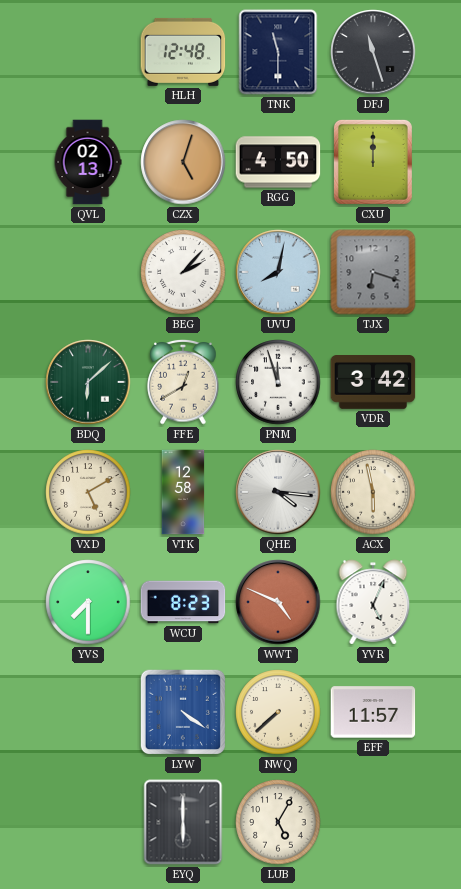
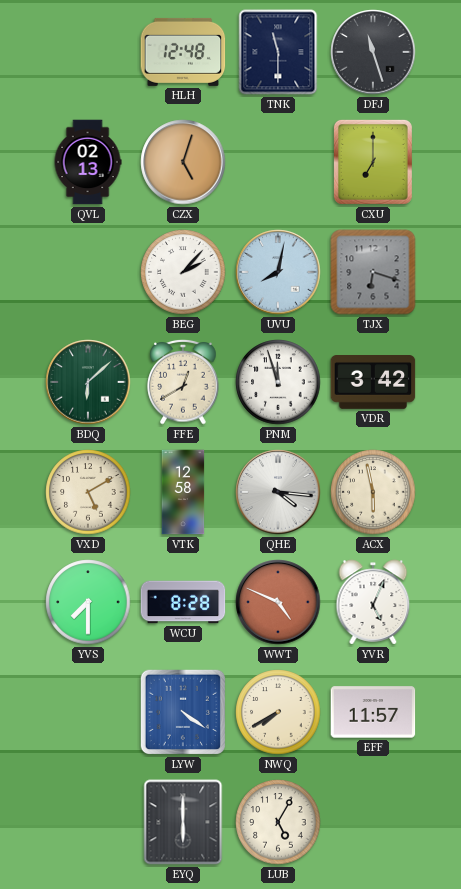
RGG: 4:50 -> none (278, 162)
CXU: 12:00 -> 7:00 (373, 162)
WCU: 8:23 -> 8:28 (183, 602)
NWQ: 7:38 -> 7:40 (278, 712)
